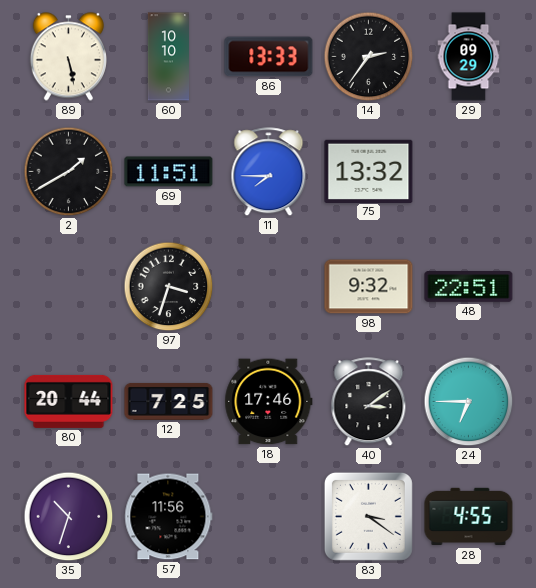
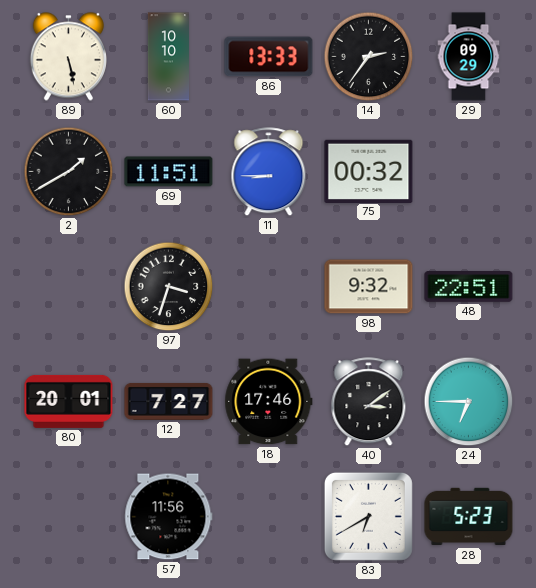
11: 7:45 -> 8:45 (269, 172)
75: 13:32 -> 00:32 (369, 171)
80: 20:44 -> 20:01 (69, 401)
12: 7:25 -> 7:27 (169, 401)
35: 10:33 -> none (69, 517)
83: 3:21 -> 6:40 (368, 516)
28: 4:55 -> 5:23 (469, 517)
